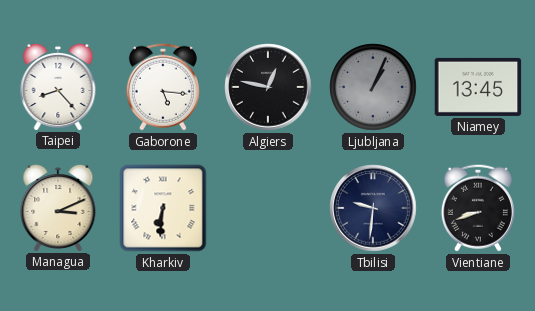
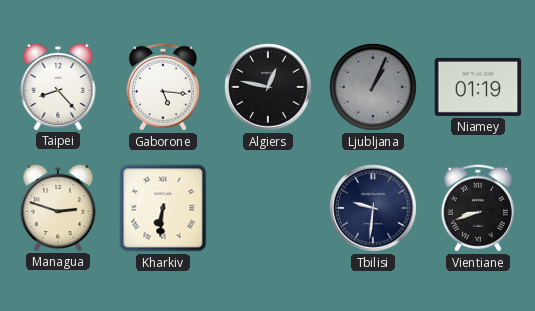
Niamey: 13:45 -> 01:19 (478, 87)
Managua: 3:11 -> 2:48 (58, 207)
